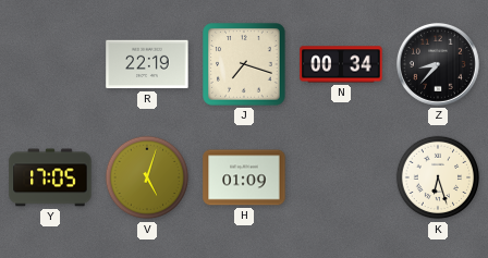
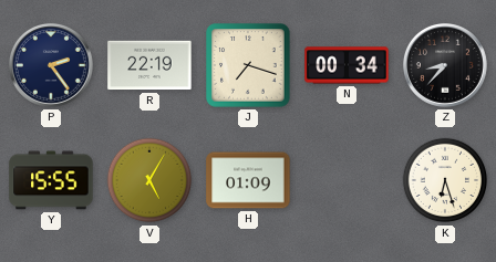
P: none -> 2:24 (51, 65)
Y: 17:05 -> 15:55 (51, 180)
V: 5:03 -> 5:05 (149, 180)
